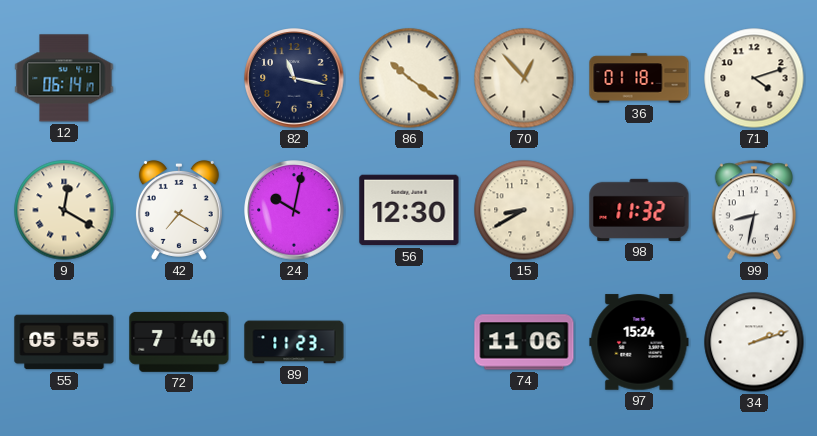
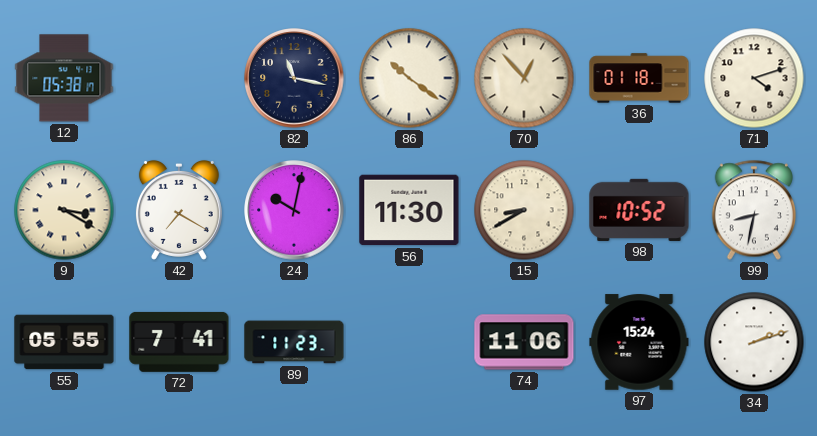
12: 06:14 -> 05:38 (64, 78)
9: 12:20 -> 3:20 (64, 210)
56: 12:30 -> 11:30 (409, 210)
98: 11:32 -> 10:52 (639, 210)
72: 7:40 -> 7:41 (179, 342)
